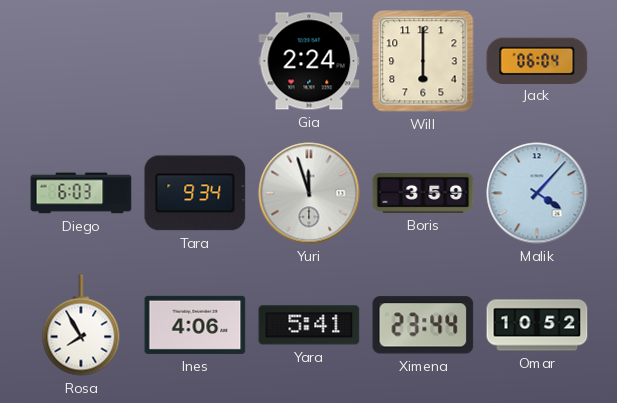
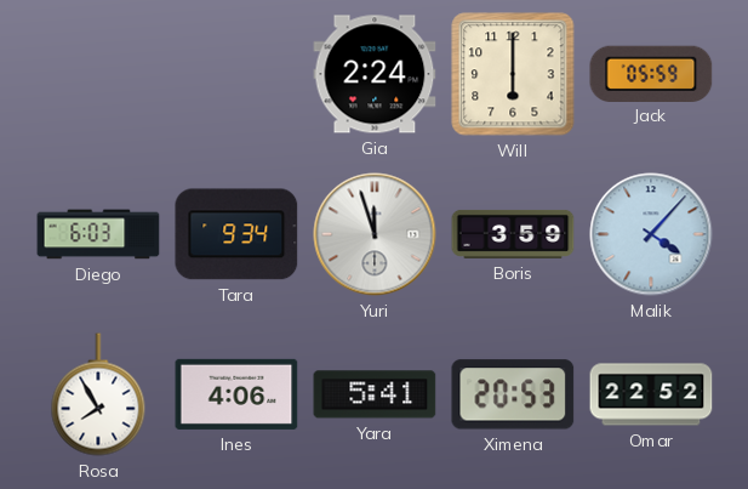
Jack: 06:04 -> 05:59 (651, 73)
Ximena: 23:44 -> 20:53 (513, 394)
Omar: 10:52 -> 22:52 (651, 394)
